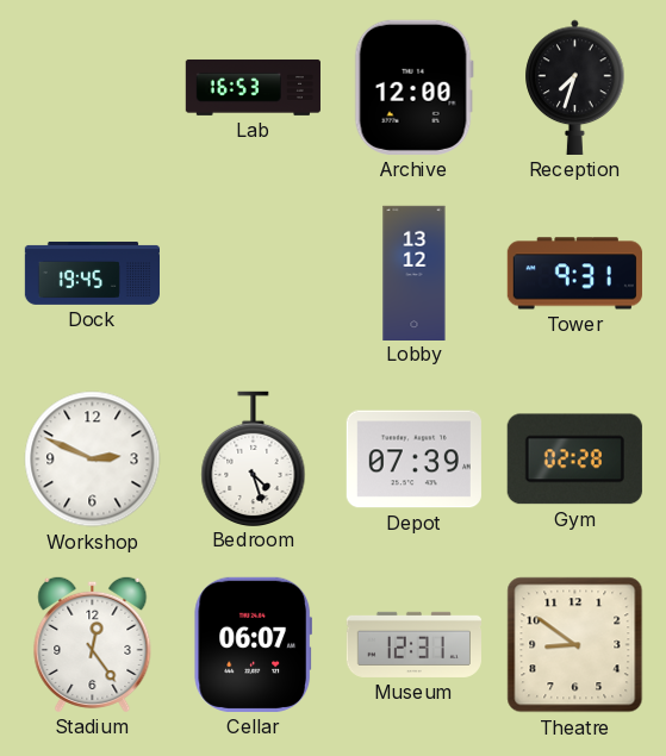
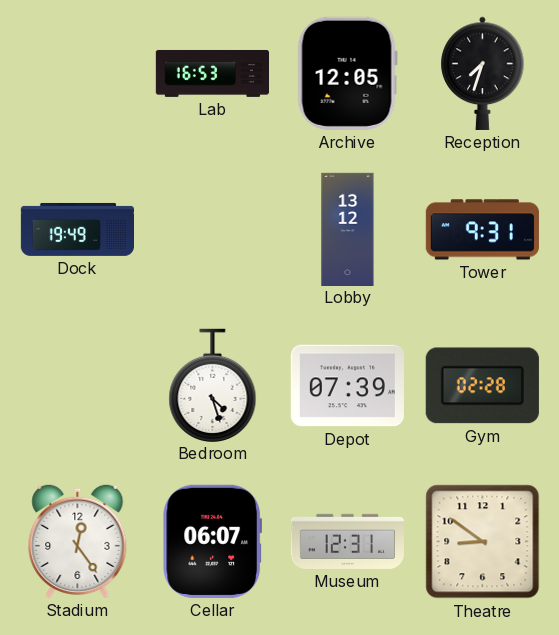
Archive: 12:00 -> 12:05 (347, 73)
Dock: 19:45 -> 19:49 (77, 229)
Workshop: 2:49 -> none (93, 460)
